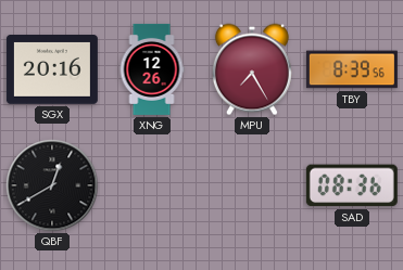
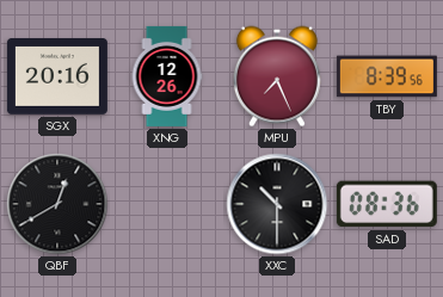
MPU: 7:25 -> 7:26 (277, 76)
XXC: none -> 10:30 (277, 204)
